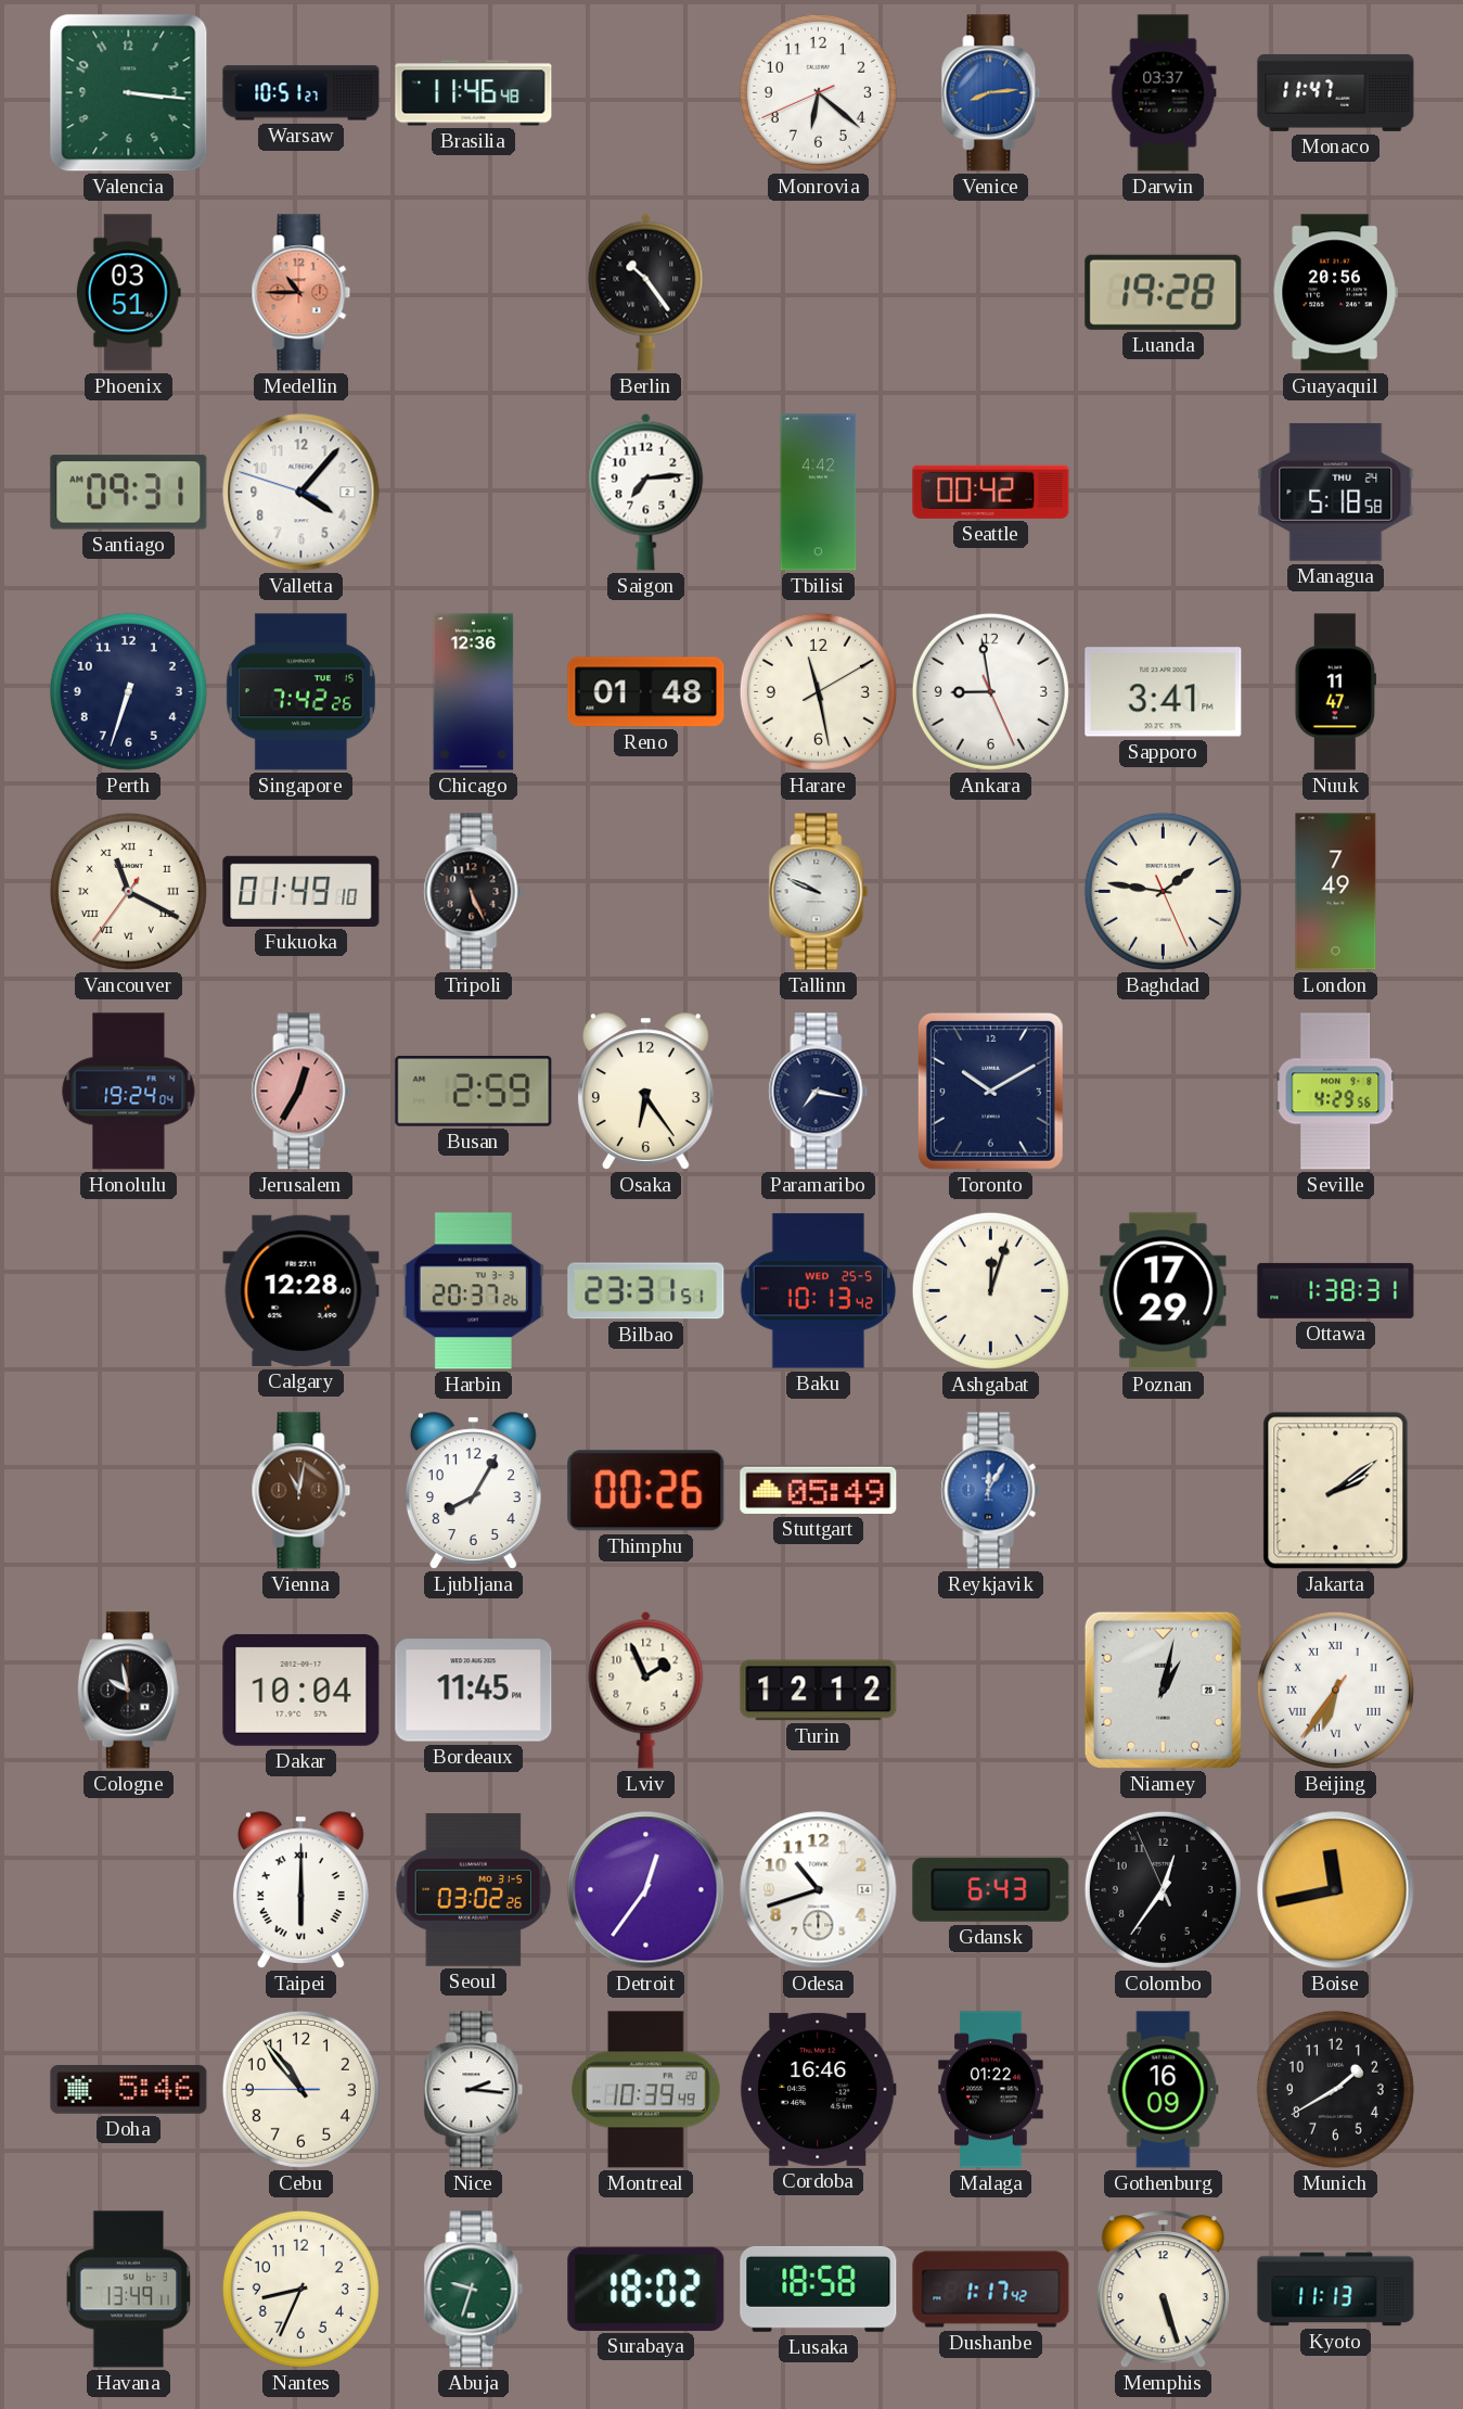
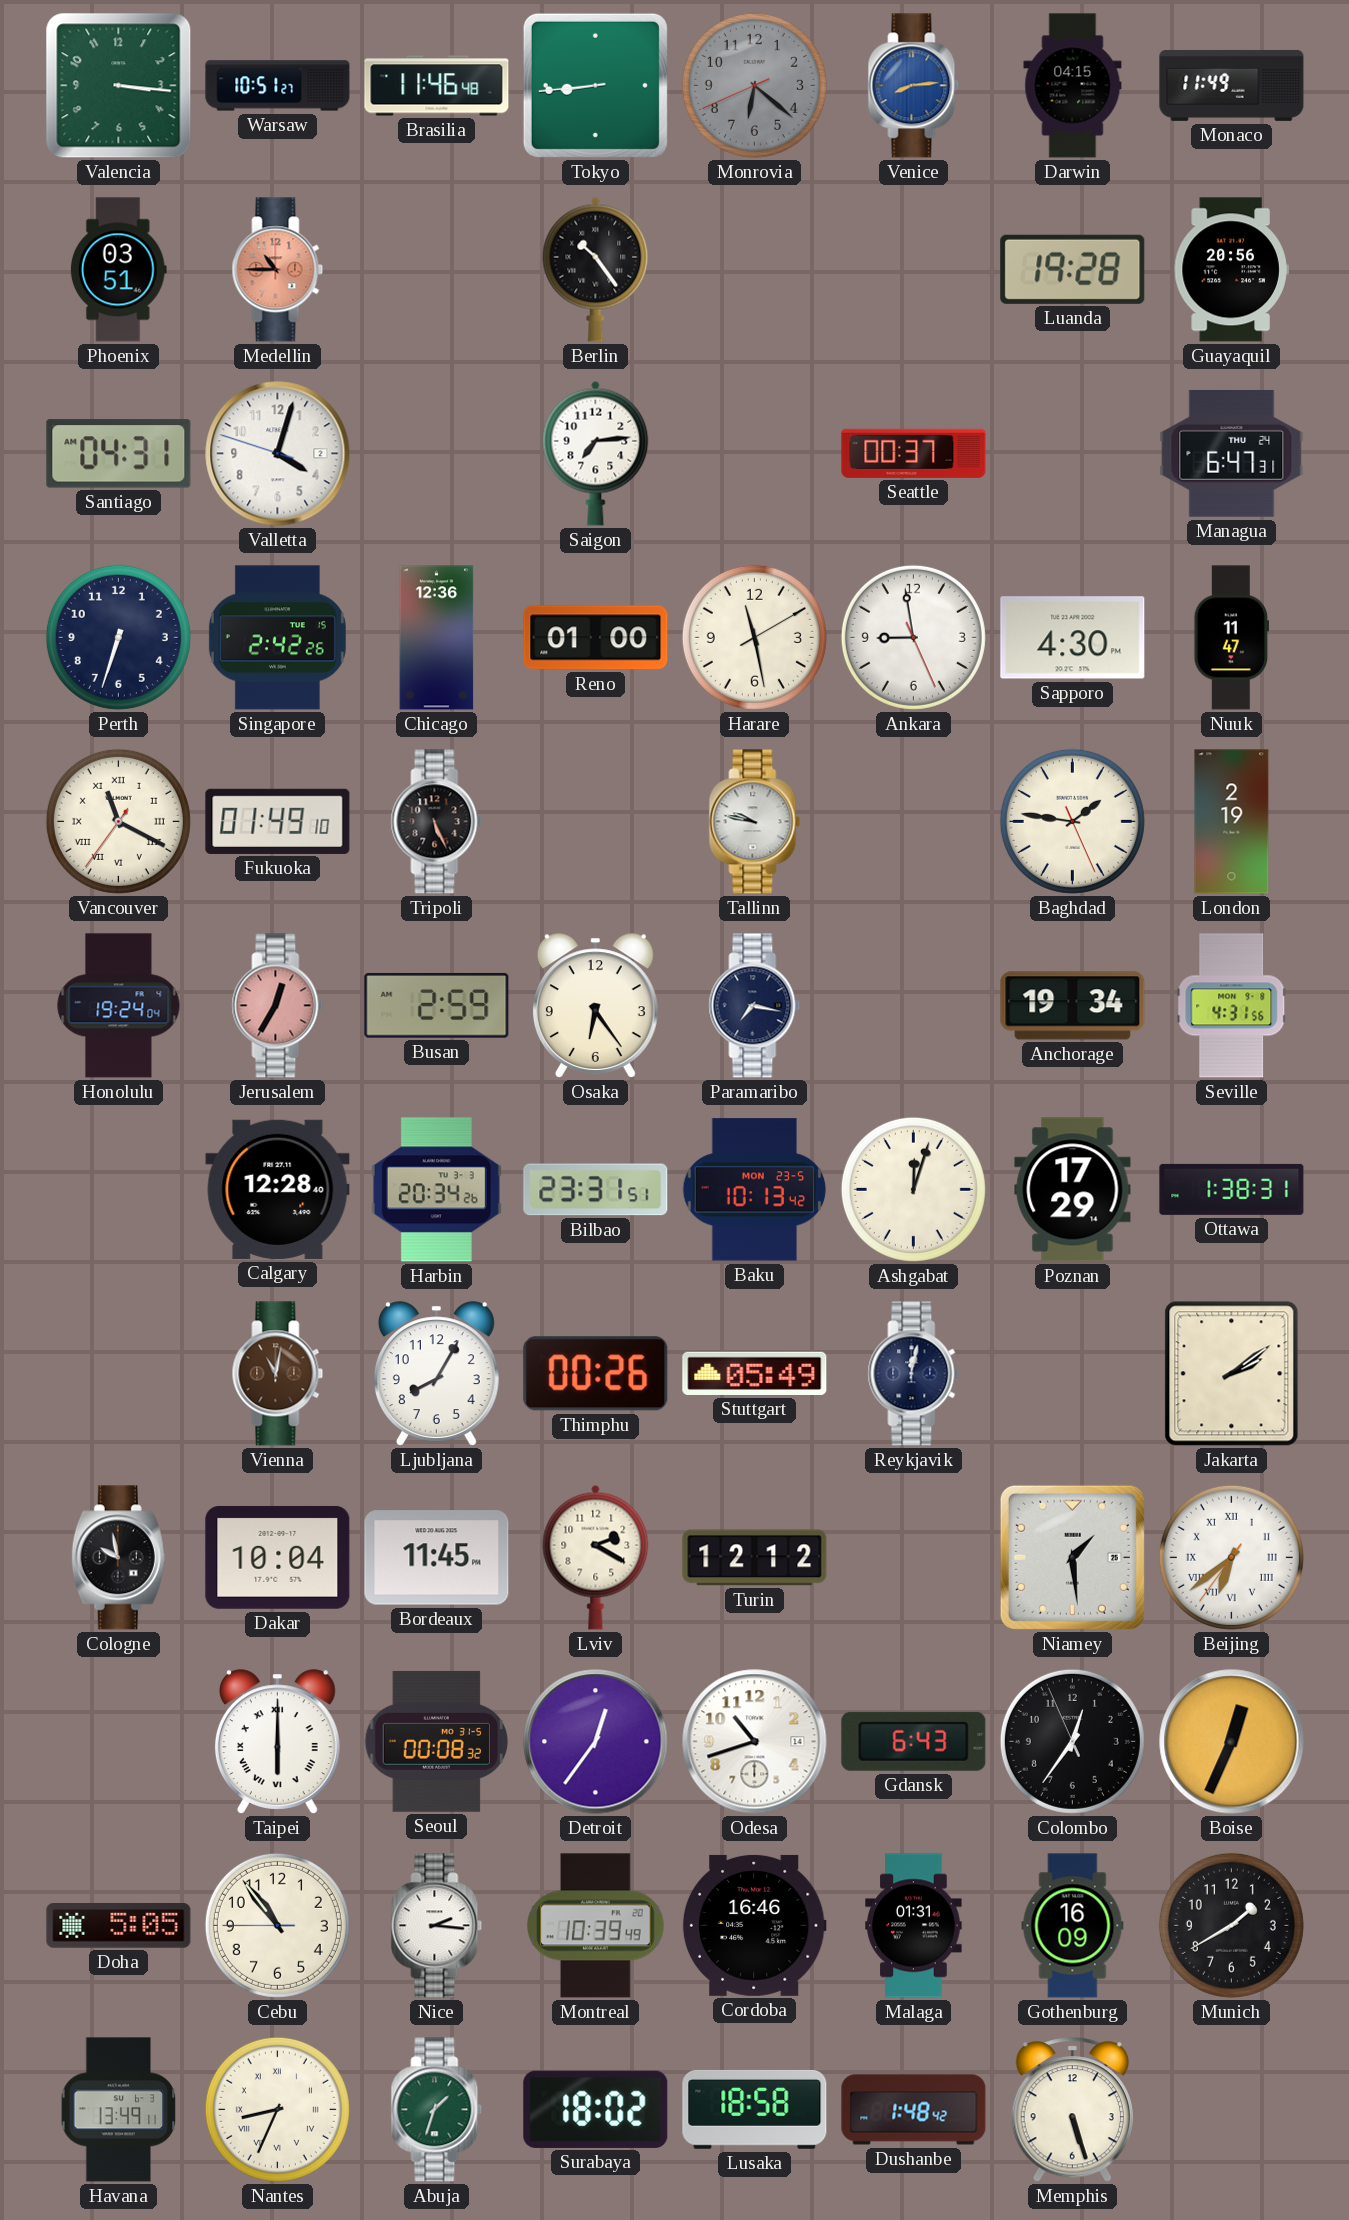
Tokyo: none -> 8:44 (595, 85)
Monrovia dial: white -> grey (754, 85)
Darwin: 03:37 -> 04:15 (1073, 86)
Monaco: 11:47 -> 11:49 (1232, 85)
Santiago: 09:31 -> 04:31 (119, 454)
Valletta: 4:06 -> 4:02 (278, 454)
Tbilisi: 4:42 -> none (819, 493)
Seattle: 00:42 -> 00:37 (914, 453)
Managua: 5:18 -> 6:47 (1232, 453)
Singapore: 7:42 -> 2:42 (277, 638)
Reno: 01:48 -> 01:00 (596, 638)
Sapporo: 3:41 -> 4:30 (1073, 638)
Tallinn: 9:49 -> 9:47 (755, 822)
London: 7:49 -> 2:19 (1232, 822)
Toronto: 10:10 -> none (990, 1091)
Anchorage: none -> 19:34 (1073, 1006)
Seville: 4:29 -> 4:31 (1232, 1006)
Harbin: 20:37 -> 20:34 (436, 1190)
Baku date: WED 25-5 -> MON 23-5 (754, 1190)
Reykjavik: 12:05 -> 12:02 (914, 1374)
Reykjavik dial: blue -> navy (914, 1374)
Lviv: 1:56 -> 2:20 (596, 1557)
Niamey: 1:02 -> 1:29 (1072, 1557)
Beijing: 6:35 -> 6:38 (1231, 1557)
Seoul: 03:02 -> 00:08 (436, 1741)
Boise: 11:43 -> 12:34 (1232, 1742)
Doha: 5:46 -> 5:05 (119, 1926)
Malaga: 01:22 -> 01:31 (914, 1926)
Nantes numerals: Arabic -> Roman (277, 2109)
Abuja: 9:33 -> 1:33 (437, 2110)
Dushanbe: 1:17 -> 1:48 (914, 2110)
Kyoto: 11:13 -> none (1336, 2290)
